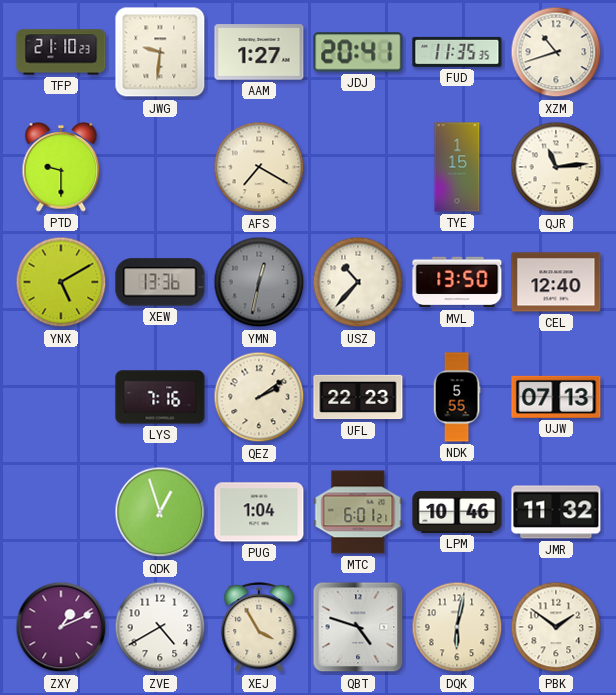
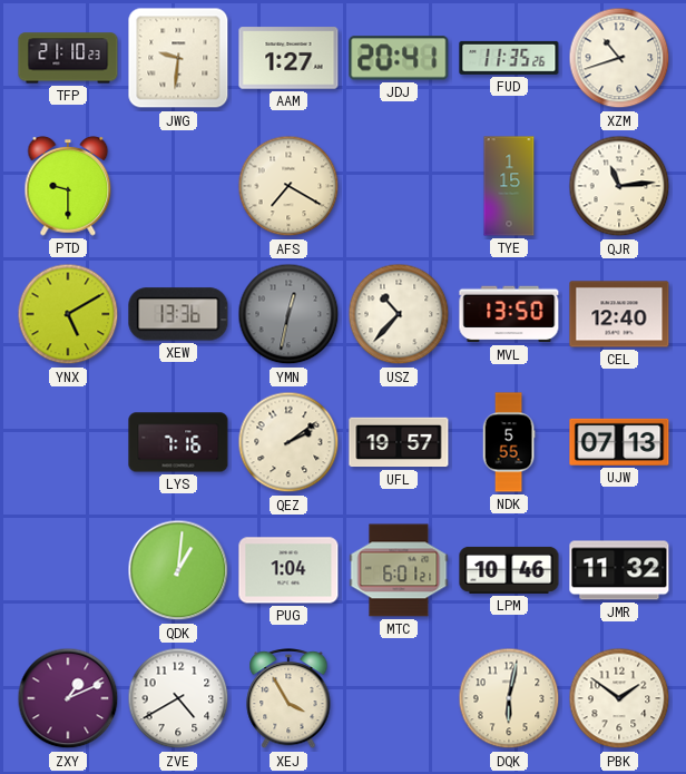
FUD: 11:35:35 -> 11:35:26 (509, 58)
UFL: 22:23 -> 19:57 (399, 442)
QDK: 12:57 -> 1:01 (178, 570)
QBT: 4:48 -> none (358, 627)
